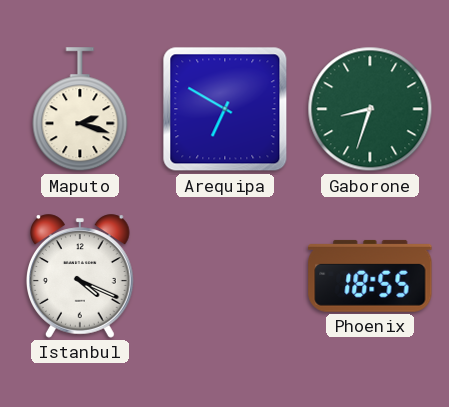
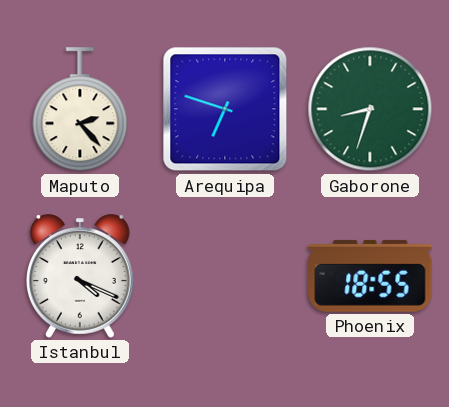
Maputo: 2:18 -> 2:23 (80, 110)
Arequipa: 6:50 -> 6:48 (225, 109)
